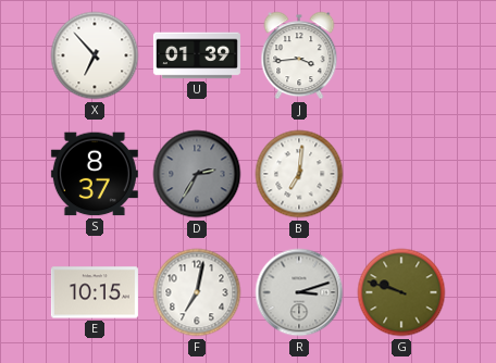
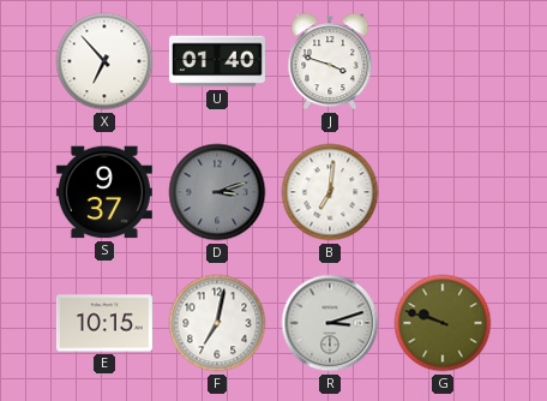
U: 01:39 -> 01:40 (217, 61)
J: 3:44 -> 3:48 (330, 61)
S: 8:37 -> 9:37 (104, 192)
D: 2:35 -> 3:12 (217, 192)
